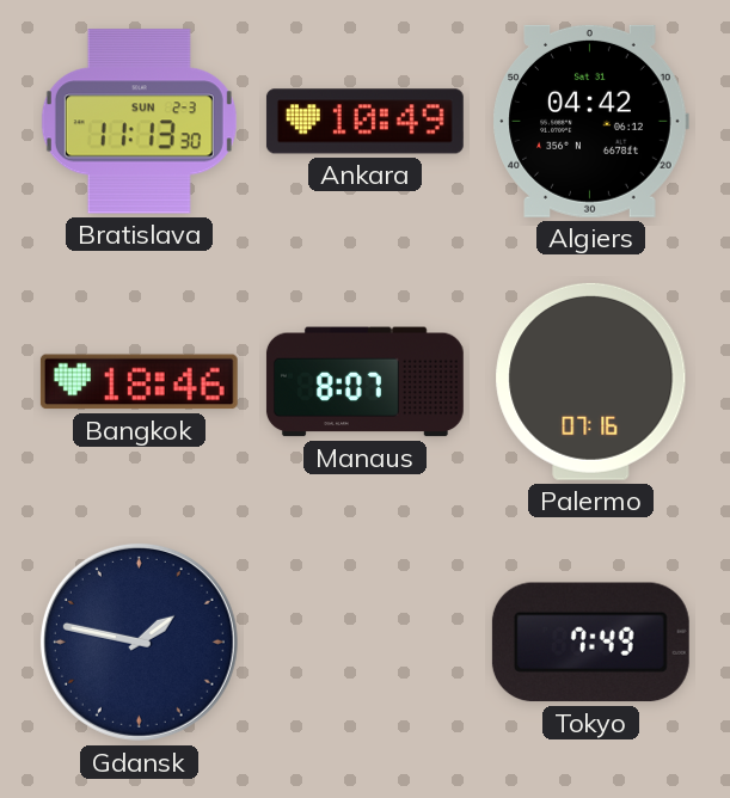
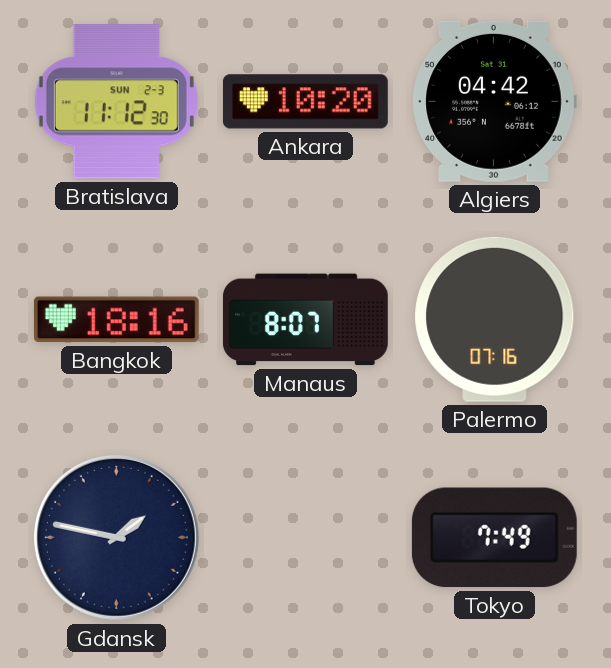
Bratislava: 11:13 -> 11:12 (116, 102)
Ankara: 10:49 -> 10:20 (305, 102)
Bangkok: 18:46 -> 18:16 (116, 320)
